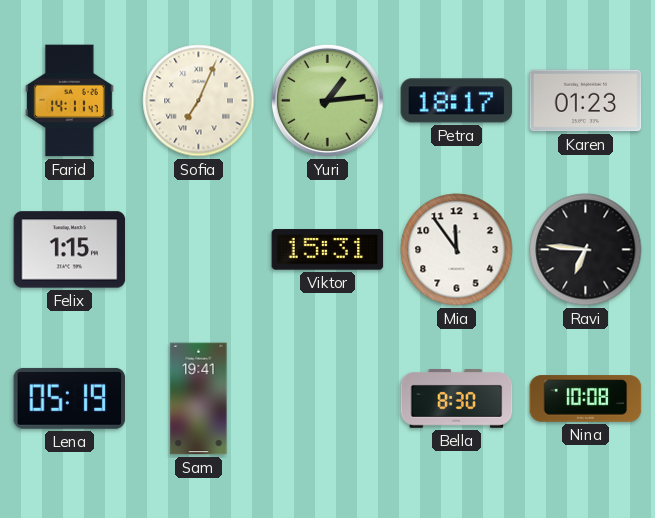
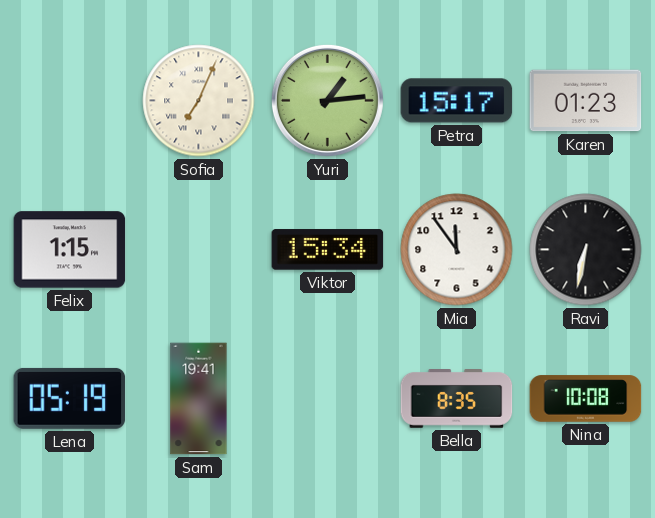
Farid: 14:11 -> none (69, 101)
Petra: 18:17 -> 15:17 (457, 101)
Viktor: 15:31 -> 15:34 (328, 250)
Ravi: 6:46 -> 6:32 (586, 250)
Bella: 8:30 -> 8:35 (457, 399)
